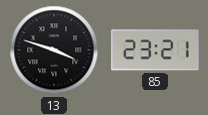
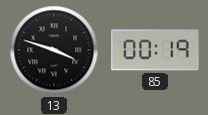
85: 23:21 -> 00:19 (156, 50)
